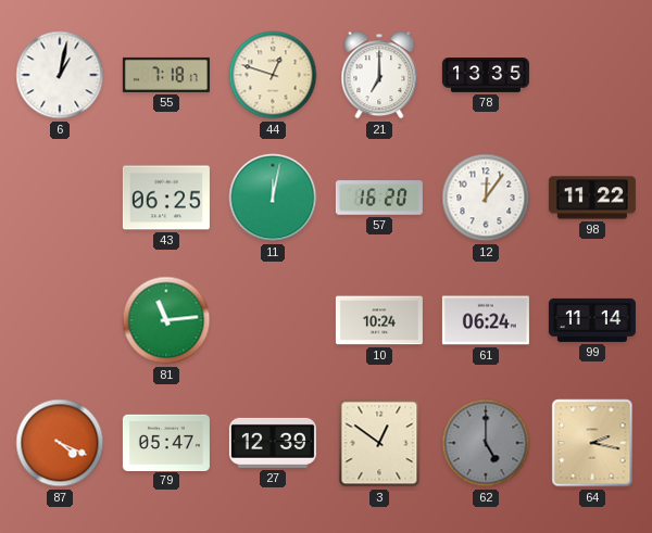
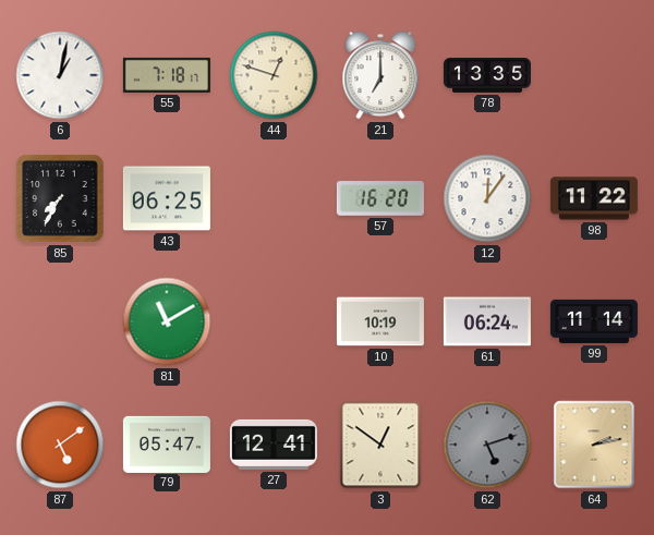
85: none -> 7:35 (60, 198)
11: 12:02 -> none (273, 198)
81: 11:14 -> 11:10 (167, 321)
10: 10:24 -> 10:19 (380, 321)
87: 4:19 -> 5:09 (60, 445)
27: 12:39 -> 12:41 (274, 445)
62: 5:00 -> 5:12 (487, 445)
64: 2:17 -> 2:13 (594, 445)
